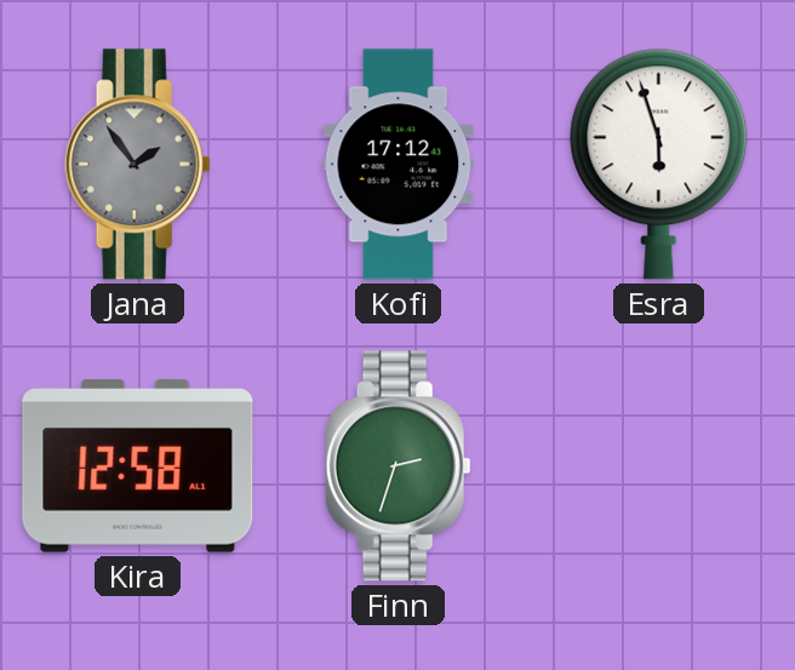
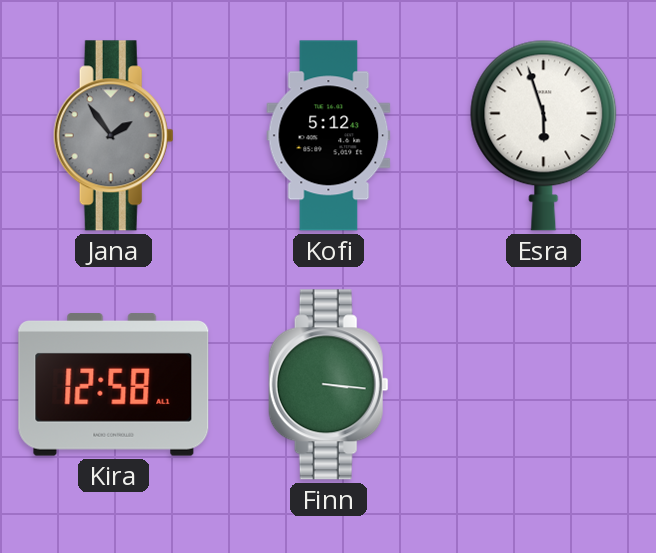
Kofi: 17:12 -> 5:12 (329, 136)
Finn: 2:33 -> 3:16 (328, 385)
